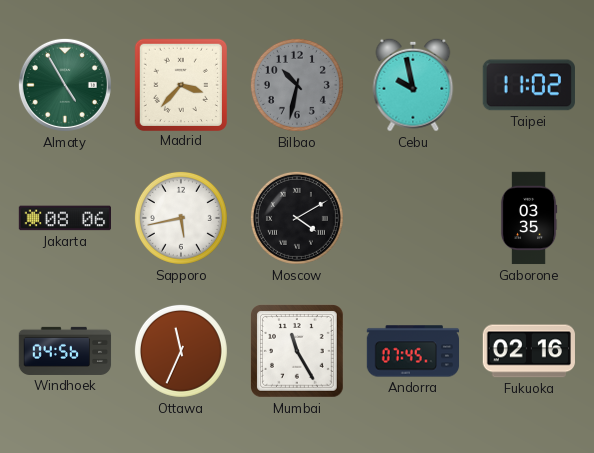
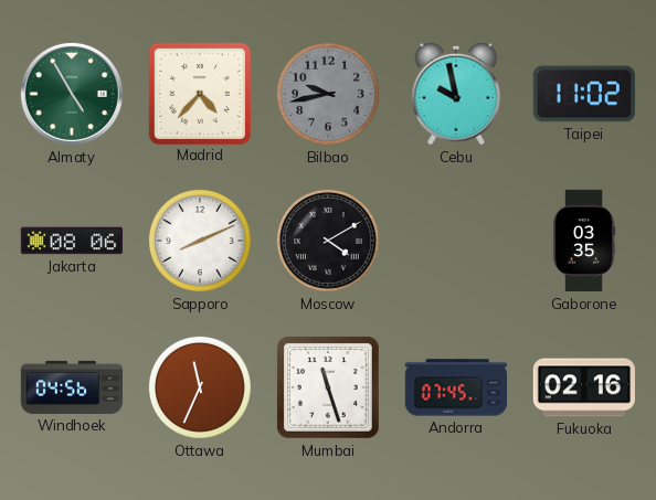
Madrid: 3:37 -> 4:37 (199, 93)
Bilbao: 10:32 -> 9:43 (328, 94)
Sapporo: 5:43 -> 8:11 (200, 241)
Mumbai: 11:25 -> 11:27 (329, 389)
